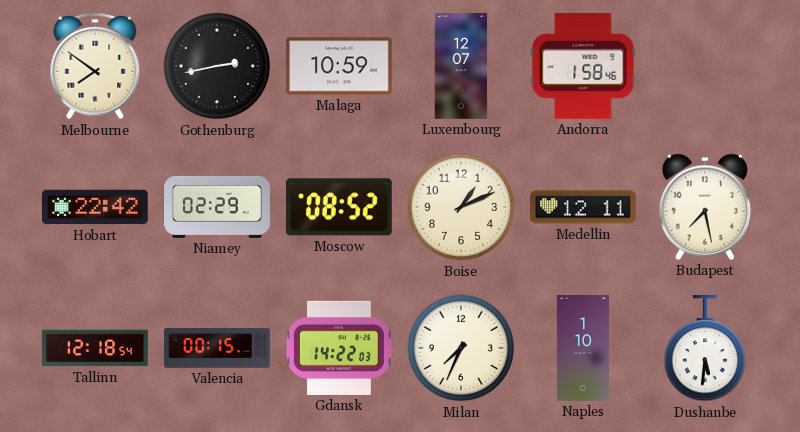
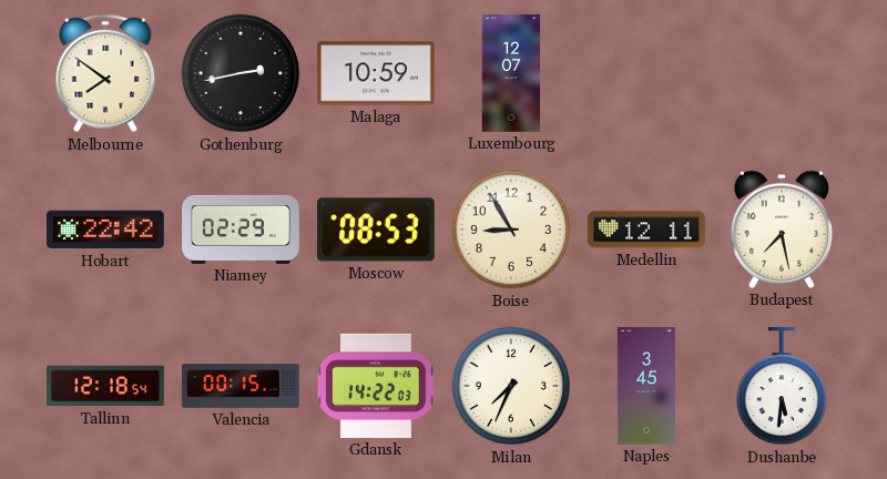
Andorra: 1:58 -> none (583, 66)
Moscow: 08:52 -> 08:53 (376, 230)
Boise: 1:11 -> 8:55 (511, 230)
Naples: 1:10 -> 3:45 (646, 386)
